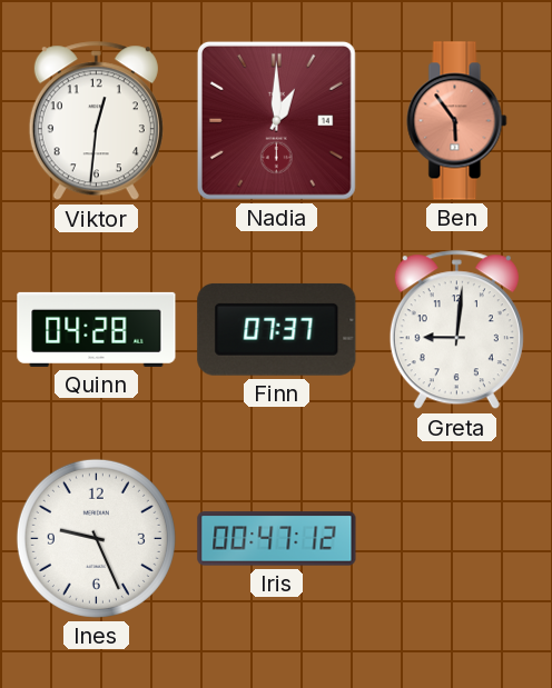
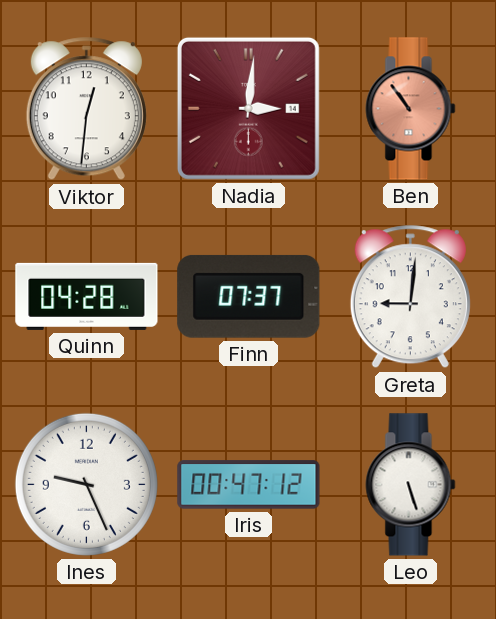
Nadia: 1:00 -> 3:01 (248, 108)
Ben: 5:54 -> 10:54 (411, 109)
Leo: none -> 5:27 (411, 485)
